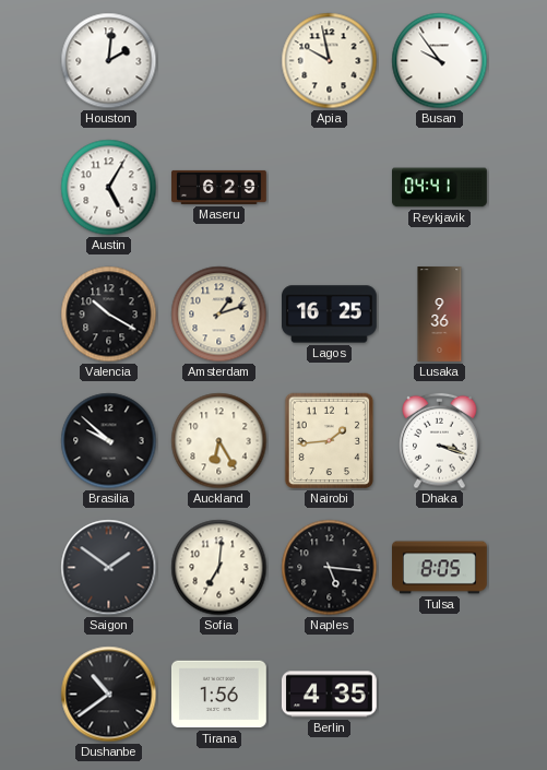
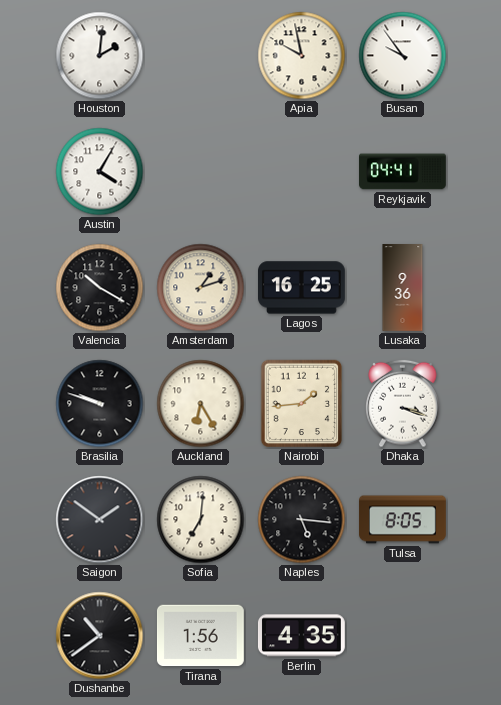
Austin: 5:05 -> 4:05 (100, 172)
Maseru: 6:29 -> none (219, 187)
Brasilia: 9:52 -> 9:48 (100, 404)
